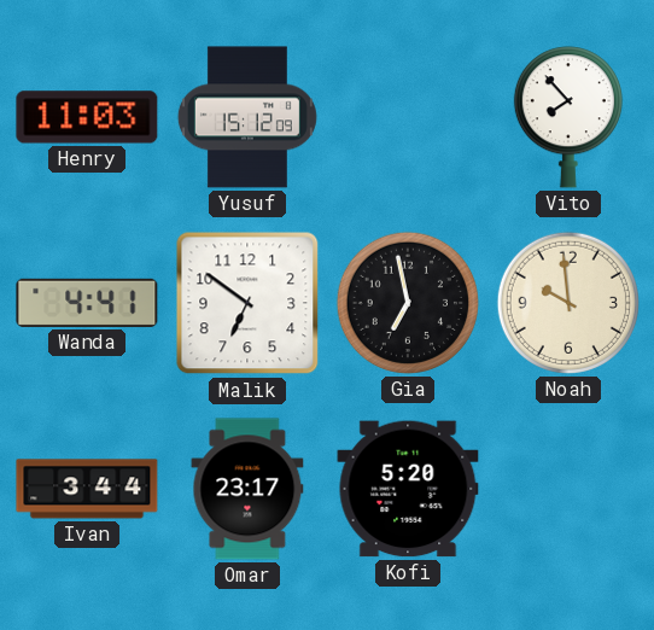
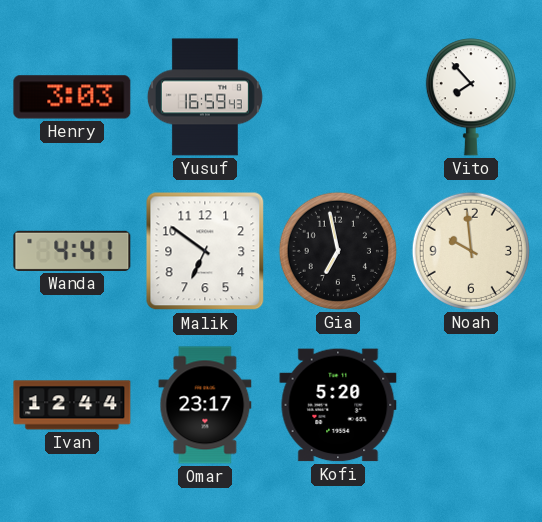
Henry: 11:03 -> 3:03 (72, 97)
Yusuf: 15:12 -> 16:59 (205, 97)
Ivan: 3:44 -> 12:44 (72, 405)
